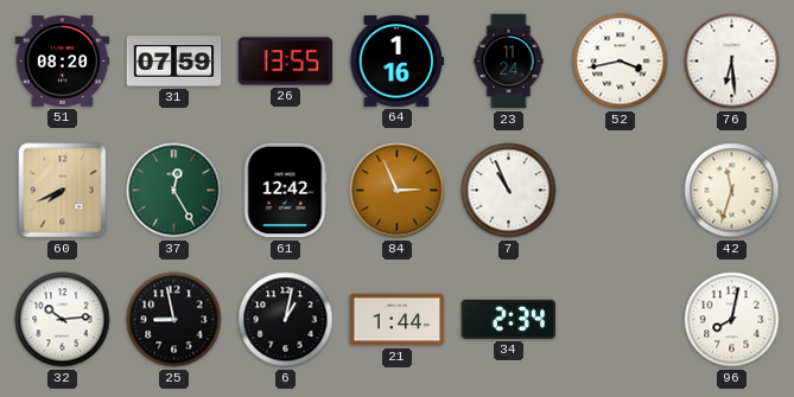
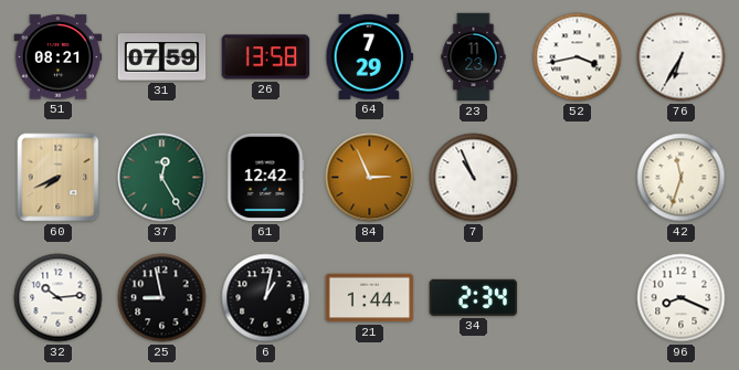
51: 08:20 -> 08:21 (59, 57)
26: 13:55 -> 13:58 (266, 57)
64: 1:16 -> 7:29 (370, 56)
23: 11:24 -> 11:23 (474, 57)
76: 6:29 -> 6:35 (682, 57)
96: 8:02 -> 8:19 (682, 298)
